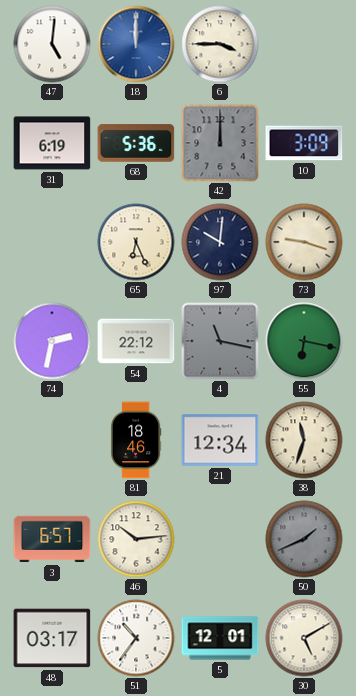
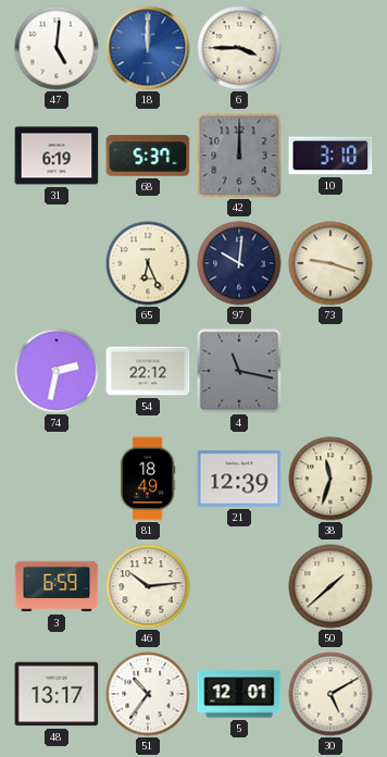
68: 5:36 -> 5:37 (148, 156)
10: 3:09 -> 3:10 (330, 156)
55: 6:17 -> none (304, 341)
81: 18:46 -> 18:49 (148, 479)
21: 12:34 -> 12:39 (239, 479)
3: 6:57 -> 6:59 (57, 586)
50: 1:41 -> 1:38 (330, 586)
50 dial: grey -> cream (330, 586)
48: 03:17 -> 13:17 (57, 694)
